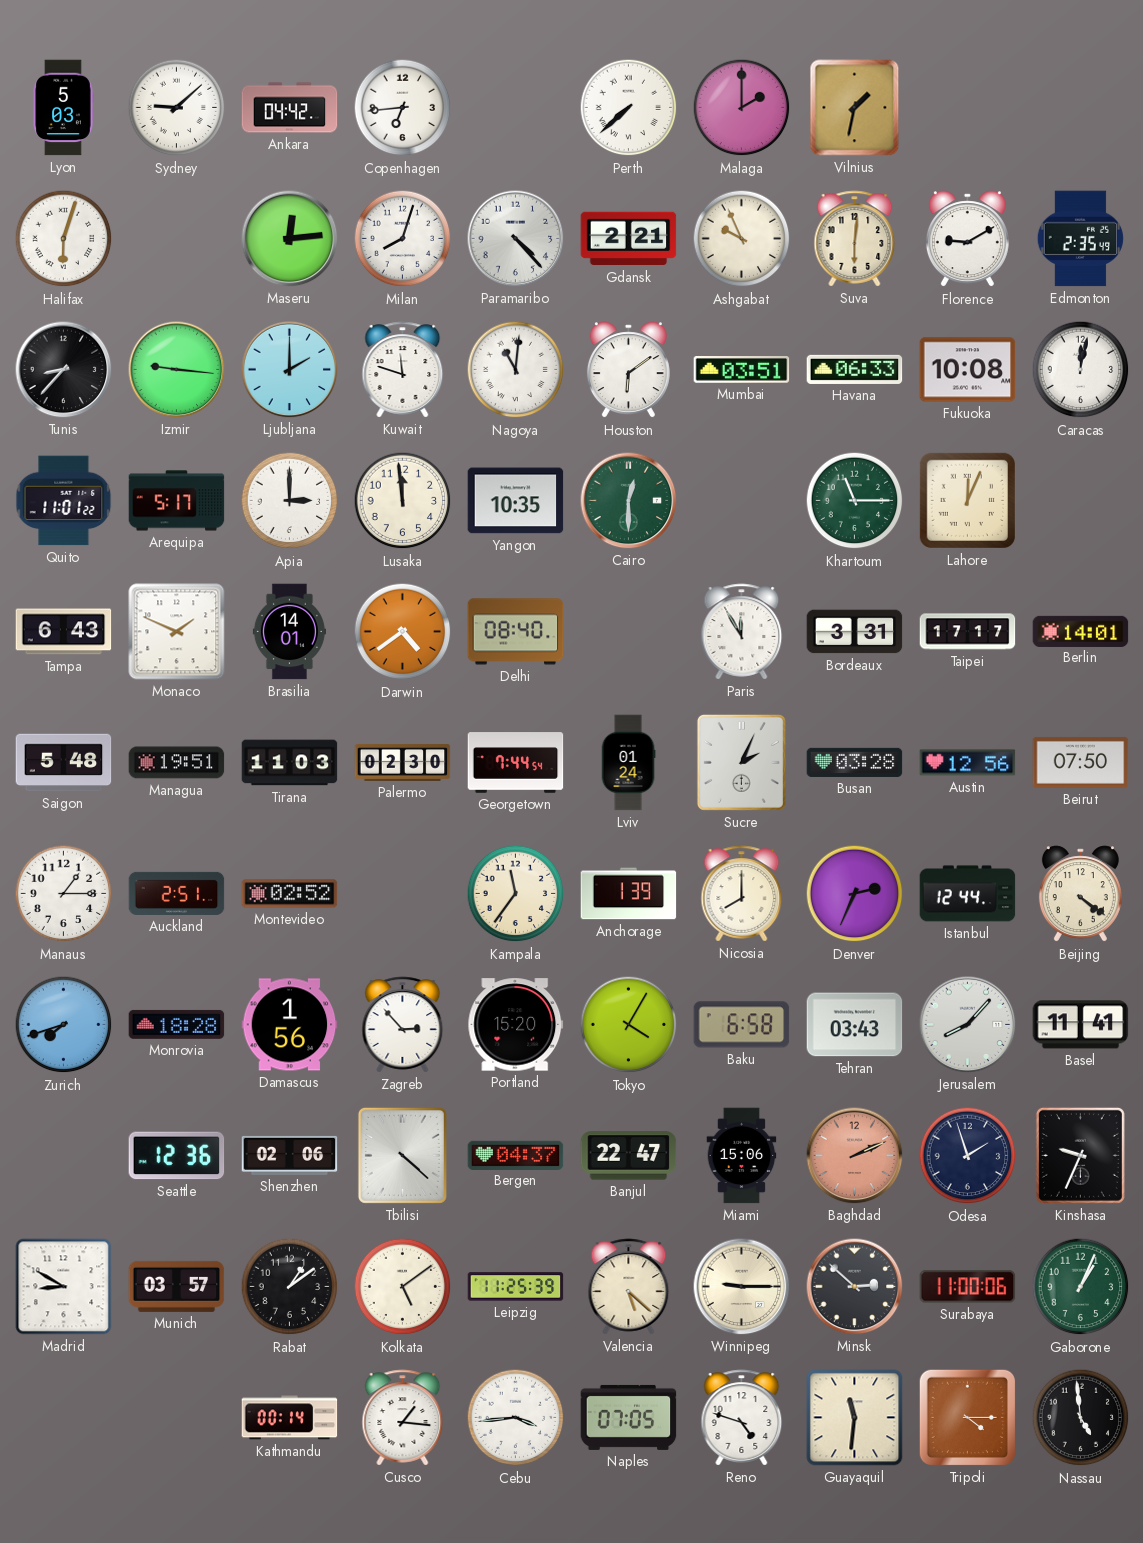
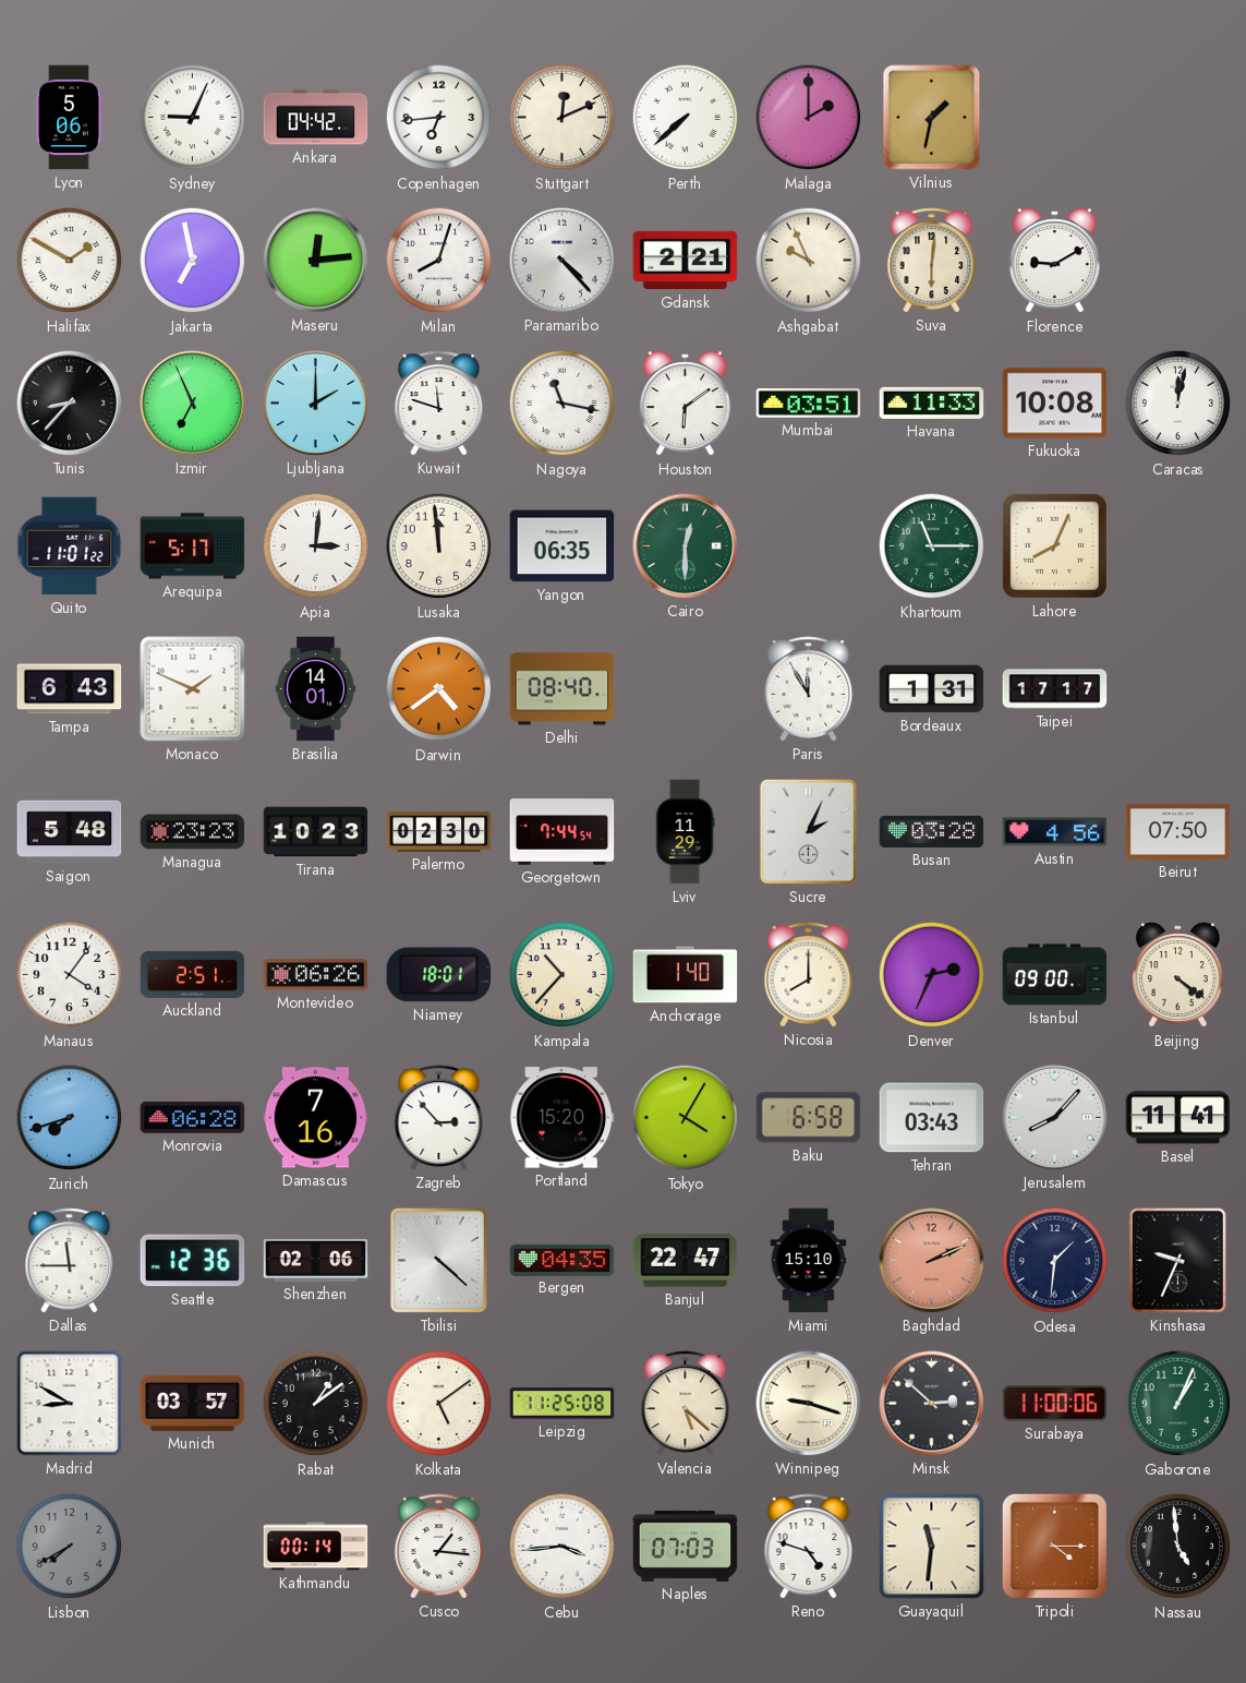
Lyon: 5:03 -> 5:06 (69, 118)
Sydney: 9:08 -> 9:04 (193, 118)
Stuttgart: none -> 12:11 (562, 118)
Halifax: 6:03 -> 1:50 (70, 261)
Jakarta: none -> 6:58 (193, 261)
Edmonton: 2:35 -> none (1080, 239)
Izmir: 9:16 -> 6:56 (193, 404)
Nagoya: 11:01 -> 11:17 (562, 404)
Havana: 06:33 -> 11:33 (932, 402)
Apia: 3:00 -> 3:01 (316, 546)
Yangon: 10:35 -> 06:35 (562, 546)
Lahore: 12:04 -> 8:04 (1054, 545)
Bordeaux: 3:31 -> 1:31 (932, 689)
Berlin: 14:01 -> none (1081, 631)
Managua: 19:51 -> 23:23 (193, 832)
Tirana: 11:03 -> 10:23 (316, 832)
Lviv: 01:24 -> 11:29 (685, 832)
Austin: 12:56 -> 4:56 (1055, 832)
Manaus: 1:15 -> 4:06 (70, 975)
Montevideo: 02:52 -> 06:26 (316, 975)
Niamey: none -> 18:01 (439, 975)
Kampala: 11:36 -> 10:37 (562, 975)
Anchorage: 1:39 -> 1:40 (686, 975)
Istanbul: 12:44 -> 09:00 (1055, 975)
Monrovia: 18:28 -> 06:28 (193, 1117)
Damascus: 1:56 -> 7:16 (316, 1118)
Dallas: none -> 11:45 (70, 1261)
Bergen: 04:37 -> 04:35 (562, 1260)
Miami: 15:06 -> 15:10 (809, 1261)
Odesa: 1:57 -> 1:31 (1055, 1261)
Leipzig: 11:25:39 -> 11:25:08 (562, 1404)
Winnipeg: 9:15 -> 9:18 (809, 1404)
Lisbon: none -> 7:40 (70, 1547)
Naples: 07:05 -> 07:03 (686, 1546)
